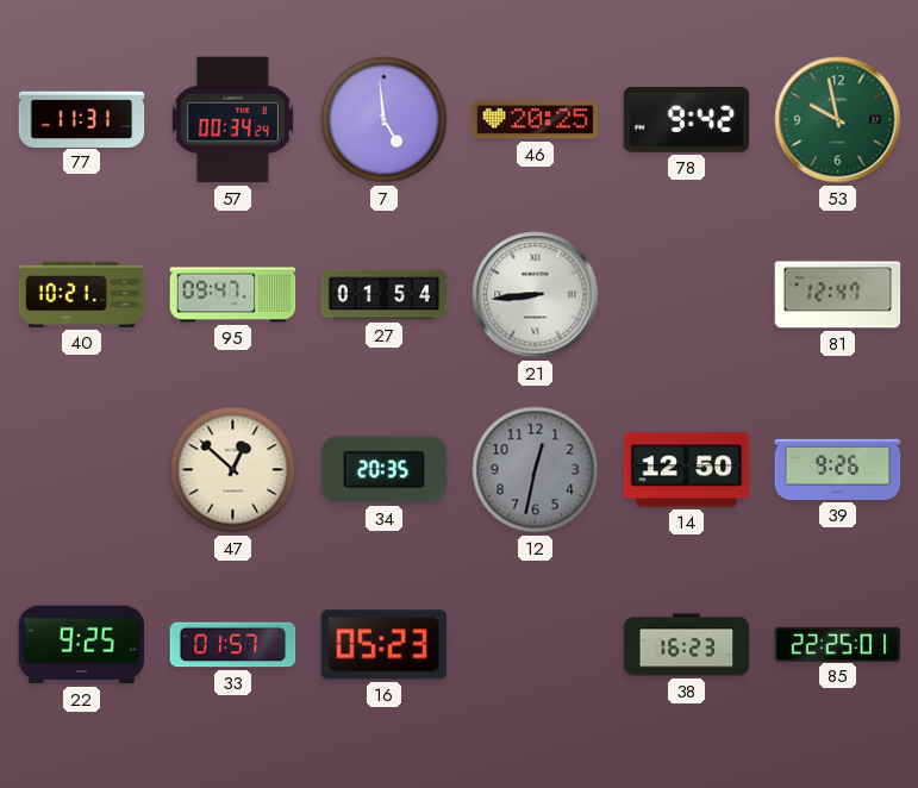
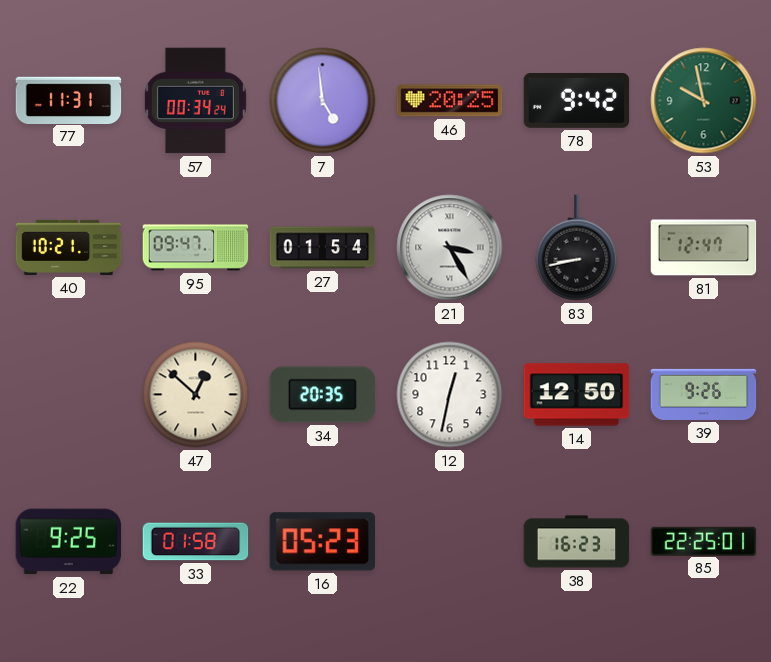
21: 8:44 -> 3:25 (450, 248)
83: none -> 8:43 (577, 248)
12 dial: grey -> white (450, 395)
33: 01:57 -> 01:58 (196, 542)
